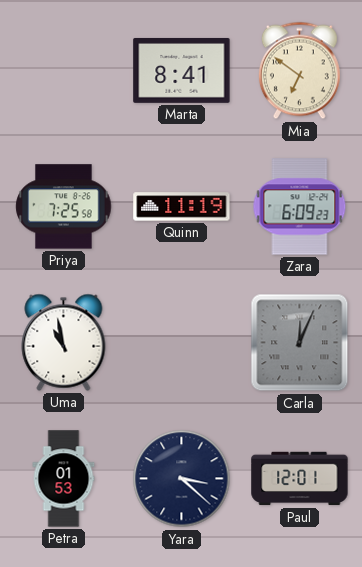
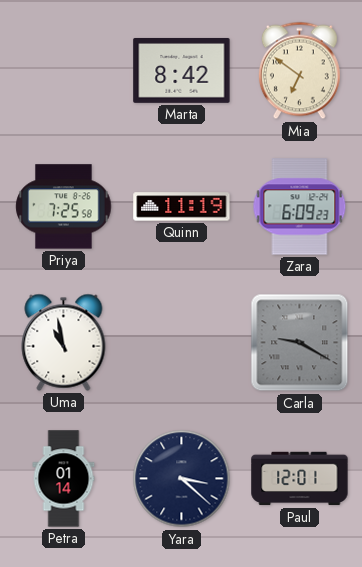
Marta: 8:41 -> 8:42 (182, 70)
Carla: 12:04 -> 9:20 (300, 343)
Petra: 01:53 -> 01:14 (64, 479)
